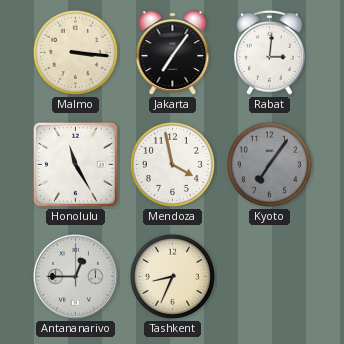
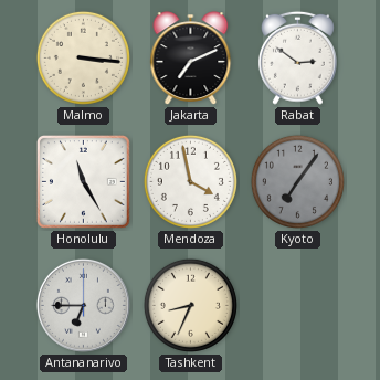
Jakarta: 7:06 -> 7:11 (191, 59)
Rabat: 3:01 -> 2:51 (297, 57)
Antananarivo: 12:45 -> 6:45 (83, 305)
